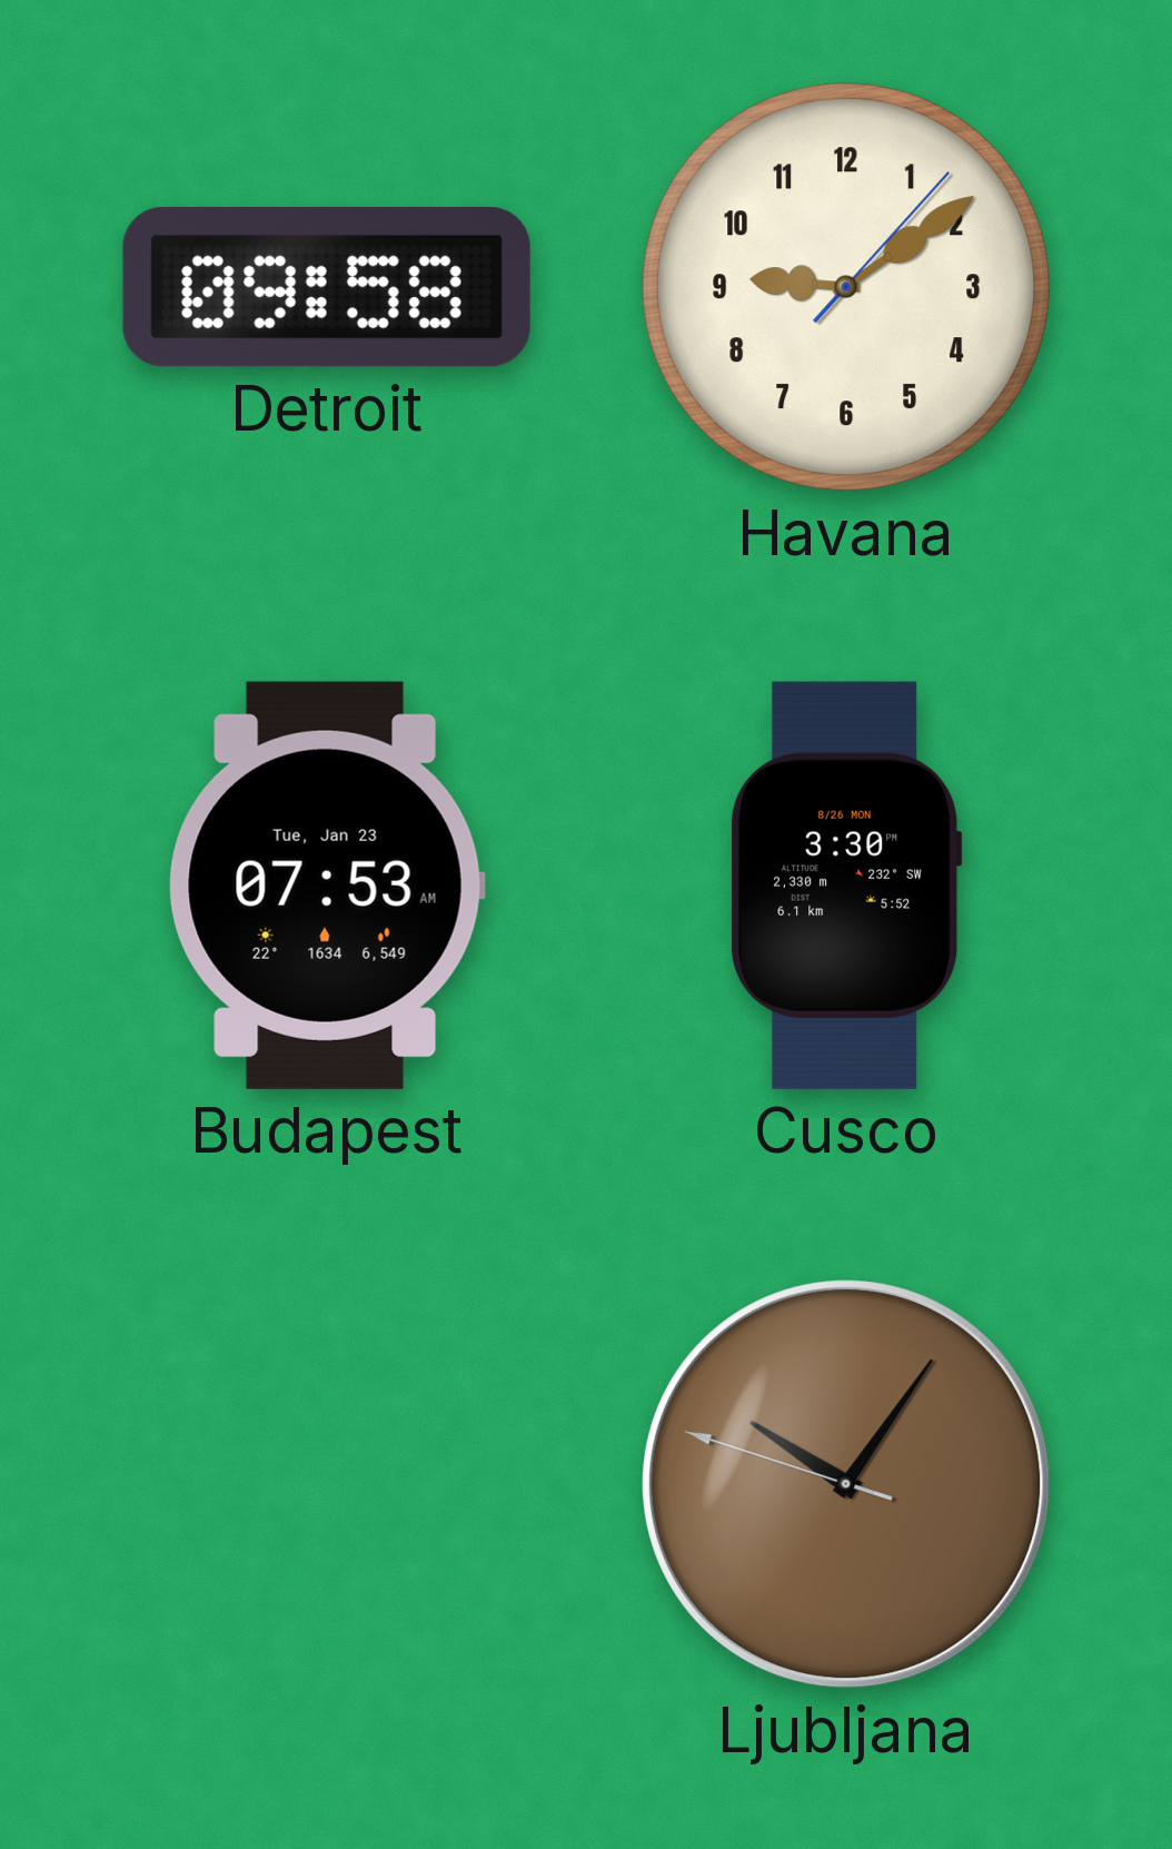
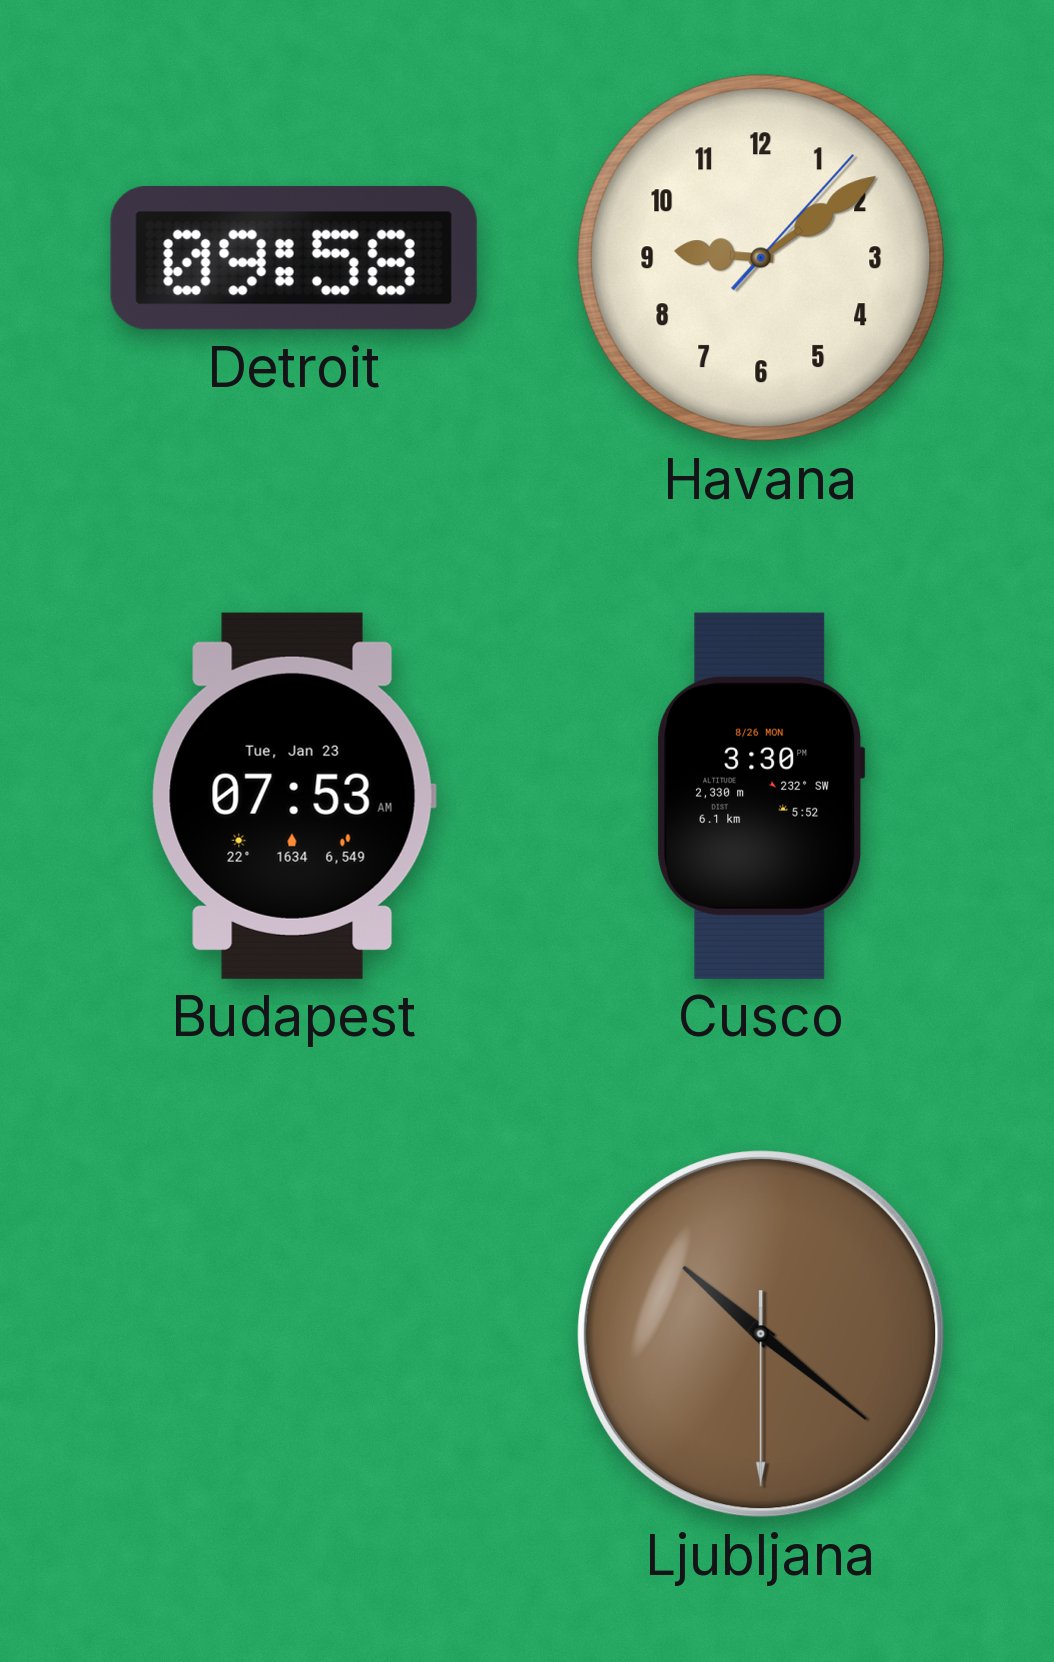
Ljubljana: 10:05 -> 10:21 (762, 1335)
